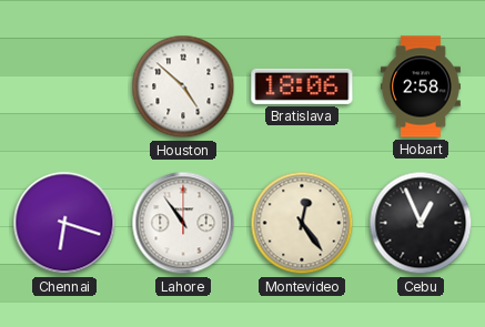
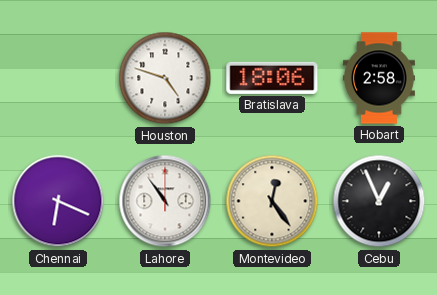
Houston: 4:52 -> 4:48 (165, 78)
Chennai: 6:18 -> 6:19 (58, 201)
